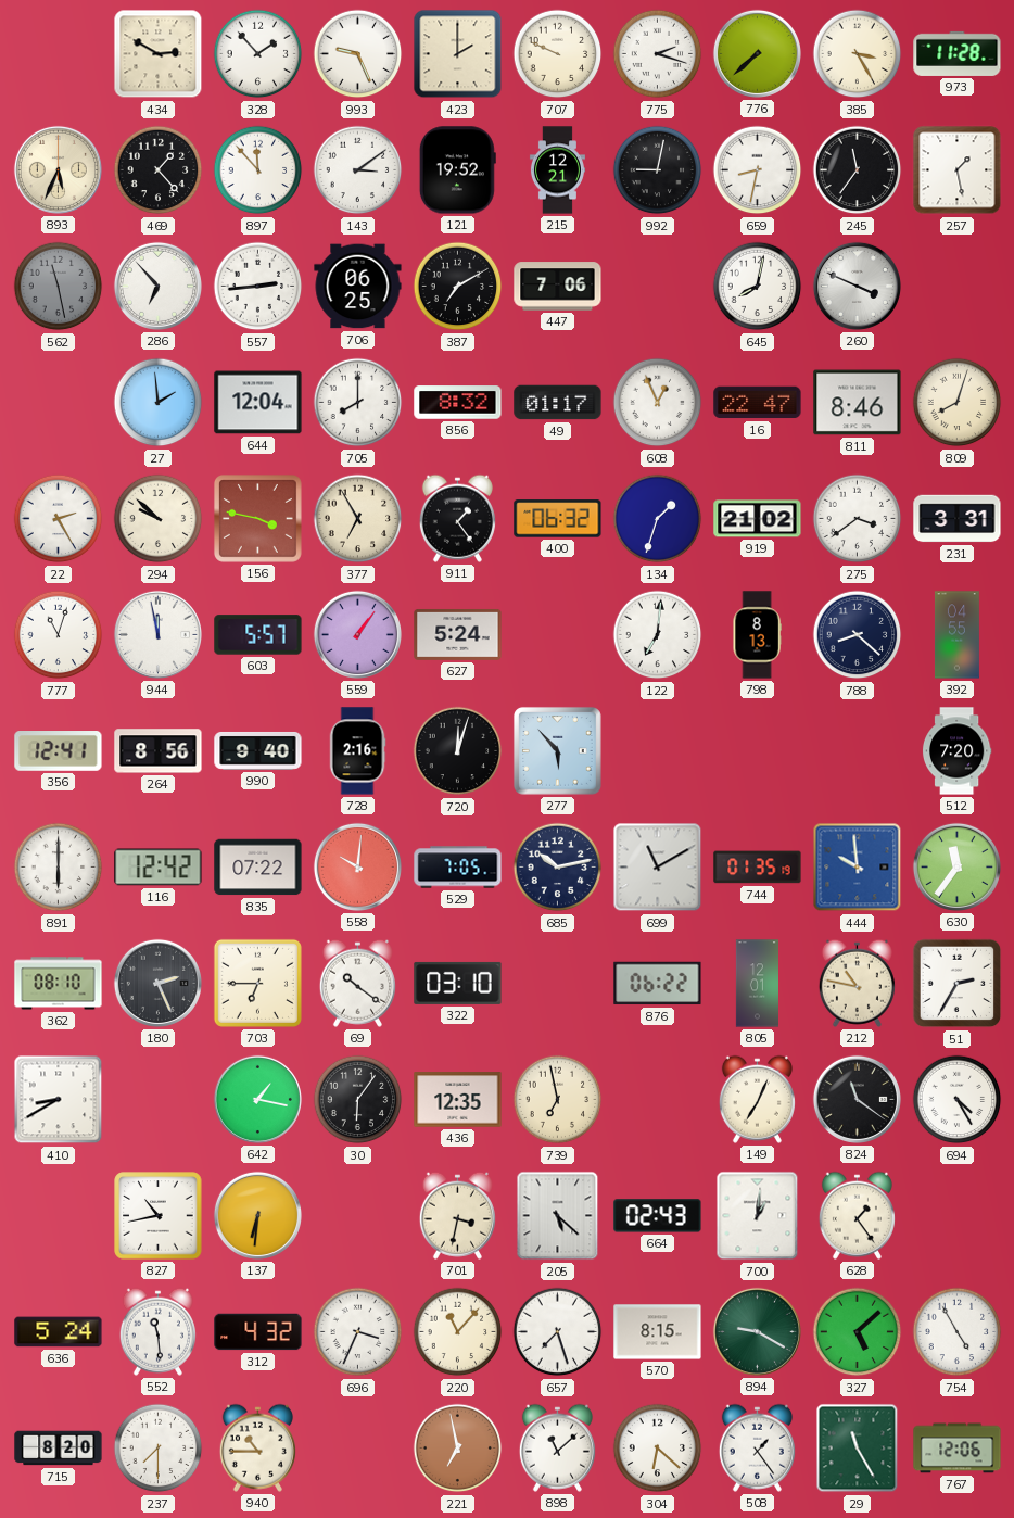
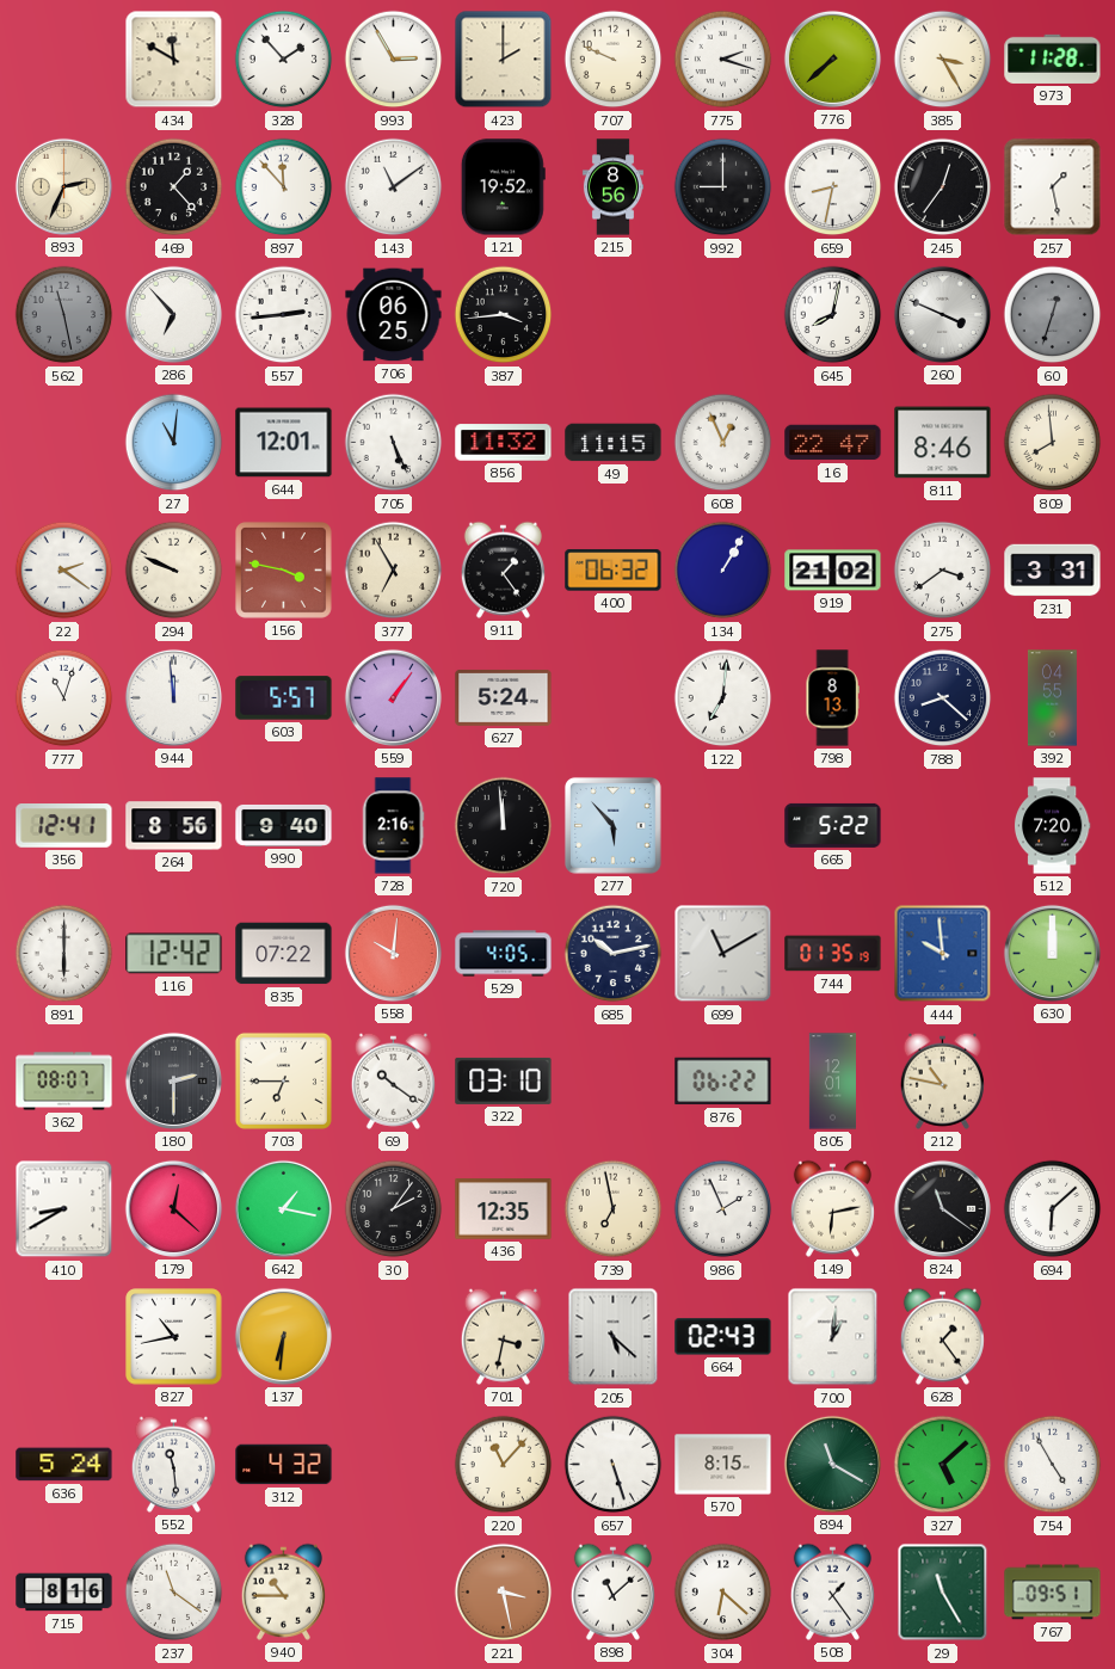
434: 2:50 -> 11:50 (174, 60)
993: 9:26 -> 2:55 (394, 60)
893: 5:34 -> 2:34 (63, 186)
143: 3:09 -> 11:09 (394, 187)
215: 12:21 -> 8:56 (612, 187)
992: 9:02 -> 9:00 (723, 187)
245: 11:36 -> 12:36 (943, 187)
387: 7:10 -> 3:44 (504, 315)
447: 7:06 -> none (558, 287)
60: none -> 12:33 (1053, 315)
27: 1:59 -> 11:01 (174, 443)
644: 12:04 -> 12:01 (284, 443)
705: 8:00 -> 5:26 (394, 443)
856: 8:32 -> 11:32 (504, 443)
49: 01:17 -> 11:15 (614, 443)
809: 8:03 -> 7:59 (1053, 443)
22: 2:25 -> 2:21 (64, 571)
294: 9:52 -> 9:49 (174, 571)
134: 1:33 -> 1:05 (723, 571)
944: 11:58 -> 11:59 (173, 697)
720: 12:03 -> 11:59 (504, 826)
665: none -> 5:22 (833, 825)
529: 7:05 -> 4:05 (504, 954)
630: 11:36 -> 12:00 (1052, 953)
362: 08:10 -> 08:07 (64, 1082)
180: 2:26 -> 2:30 (173, 1080)
51: 2:35 -> none (958, 984)
179: none -> 12:22 (173, 1208)
30: 6:06 -> 2:06 (394, 1209)
986: none -> 1:56 (723, 1209)
149: 7:04 -> 6:13 (832, 1208)
694: 4:25 -> 6:08 (1053, 1209)
696: 3:34 -> none (358, 1332)
657: 7:27 -> 5:27 (614, 1465)
894: 9:20 -> 11:20 (832, 1464)
715: 8:20 -> 8:16 (64, 1593)
237: 7:30 -> 11:21 (174, 1593)
221: 6:58 -> 3:28 (504, 1593)
767: 12:06 -> 09:51 (1053, 1593)
